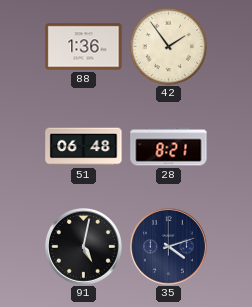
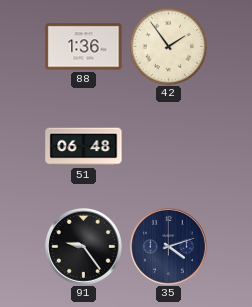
28: 8:21 -> none (169, 147)
91: 5:02 -> 9:24 (83, 246)
